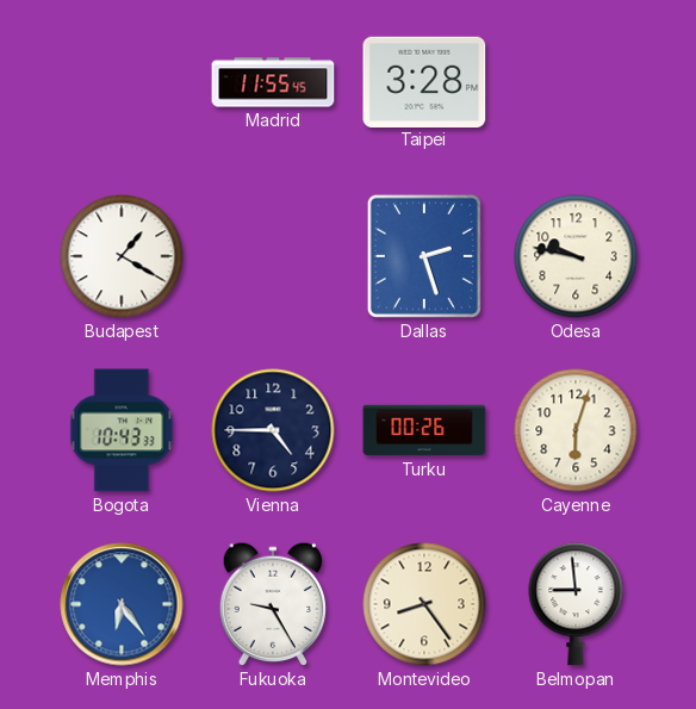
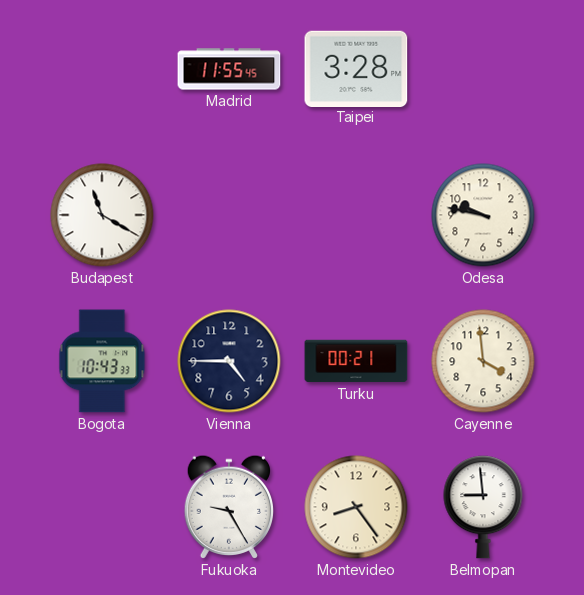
Budapest: 1:20 -> 11:20 (102, 215)
Dallas: 2:27 -> none (424, 256)
Turku: 00:26 -> 00:21 (356, 361)
Cayenne: 6:03 -> 3:59 (483, 361)
Memphis: 6:24 -> none (122, 604)
